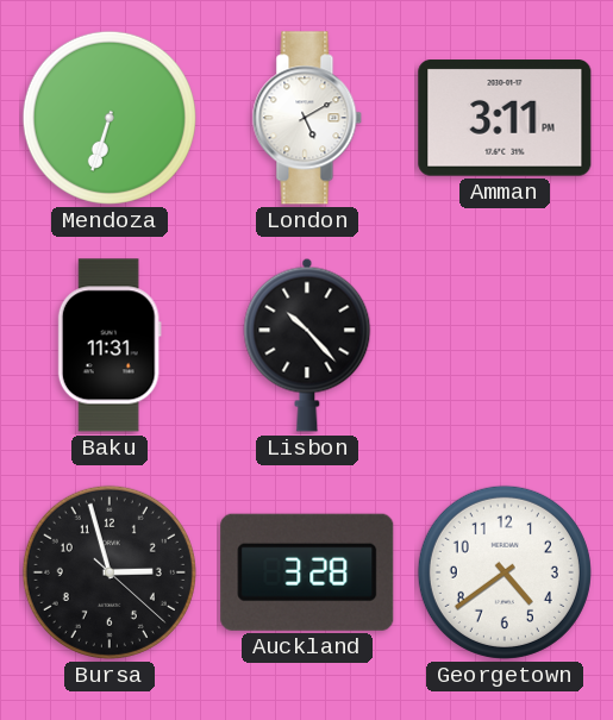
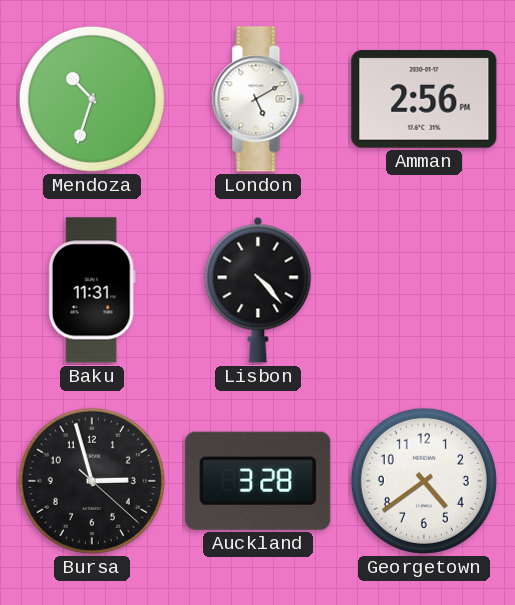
Mendoza: 6:33 -> 10:33 (92, 99)
Amman: 3:11 -> 2:56 (424, 99)
Lisbon: 10:23 -> 4:23 (258, 290)
